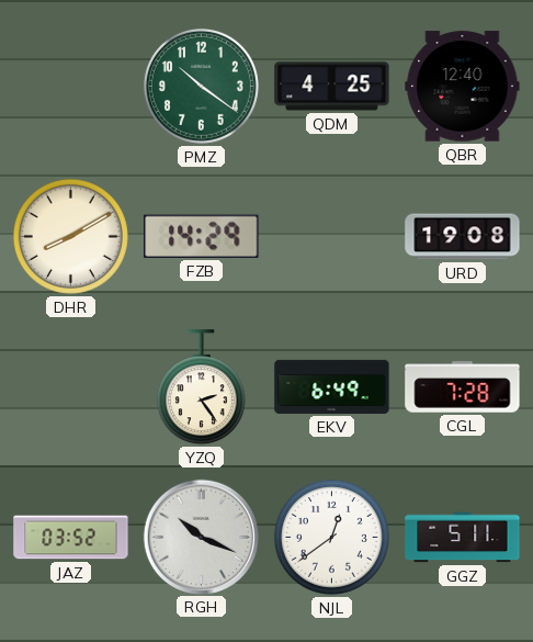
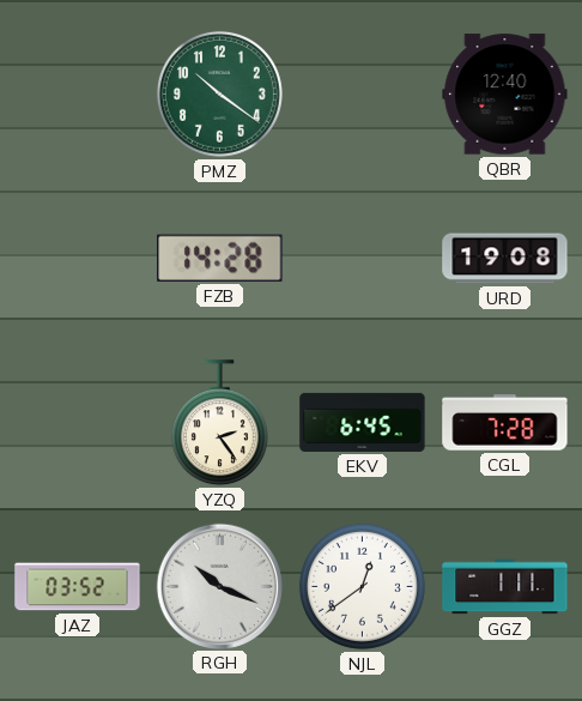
QDM: 4:25 -> none (332, 87)
DHR: 8:10 -> none (70, 236)
FZB: 14:29 -> 14:28 (220, 258)
EKV: 6:49 -> 6:45 (363, 422)
GGZ: 5:11 -> 1:11 (505, 587)
